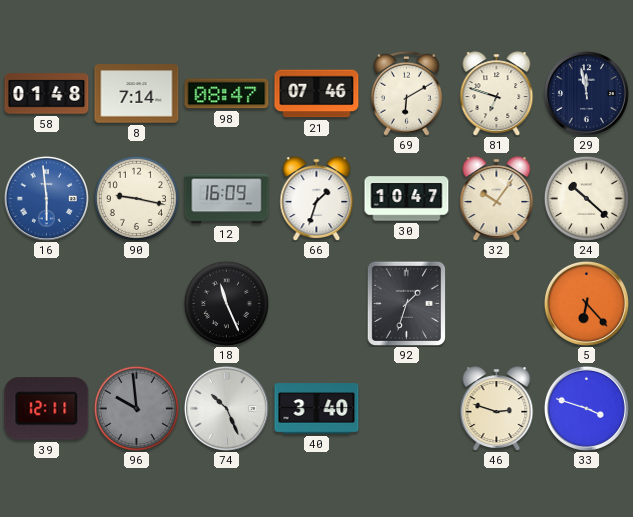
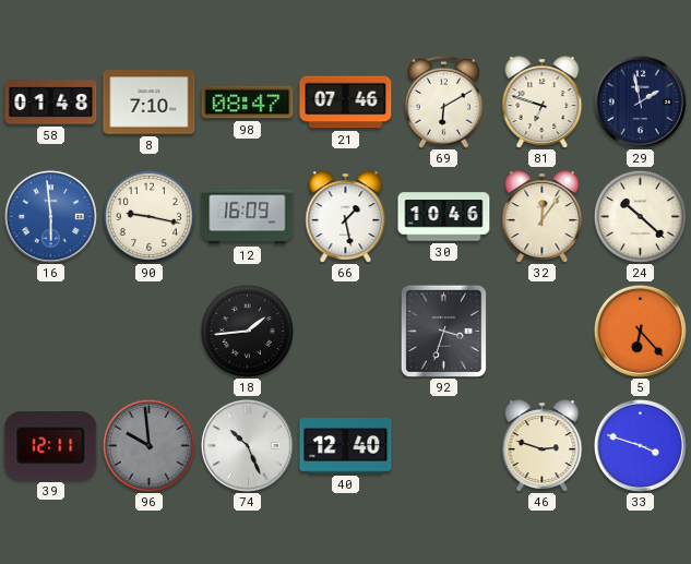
8: 7:14 -> 7:10 (150, 103)
29: 11:58 -> 1:58 (640, 101)
66: 1:33 -> 1:28 (346, 216)
30: 10:47 -> 10:46 (444, 217)
32: 10:06 -> 12:06 (543, 216)
18: 11:26 -> 1:44 (247, 331)
92: 1:33 -> 3:33 (443, 331)
40: 3:40 -> 12:40 (346, 446)
